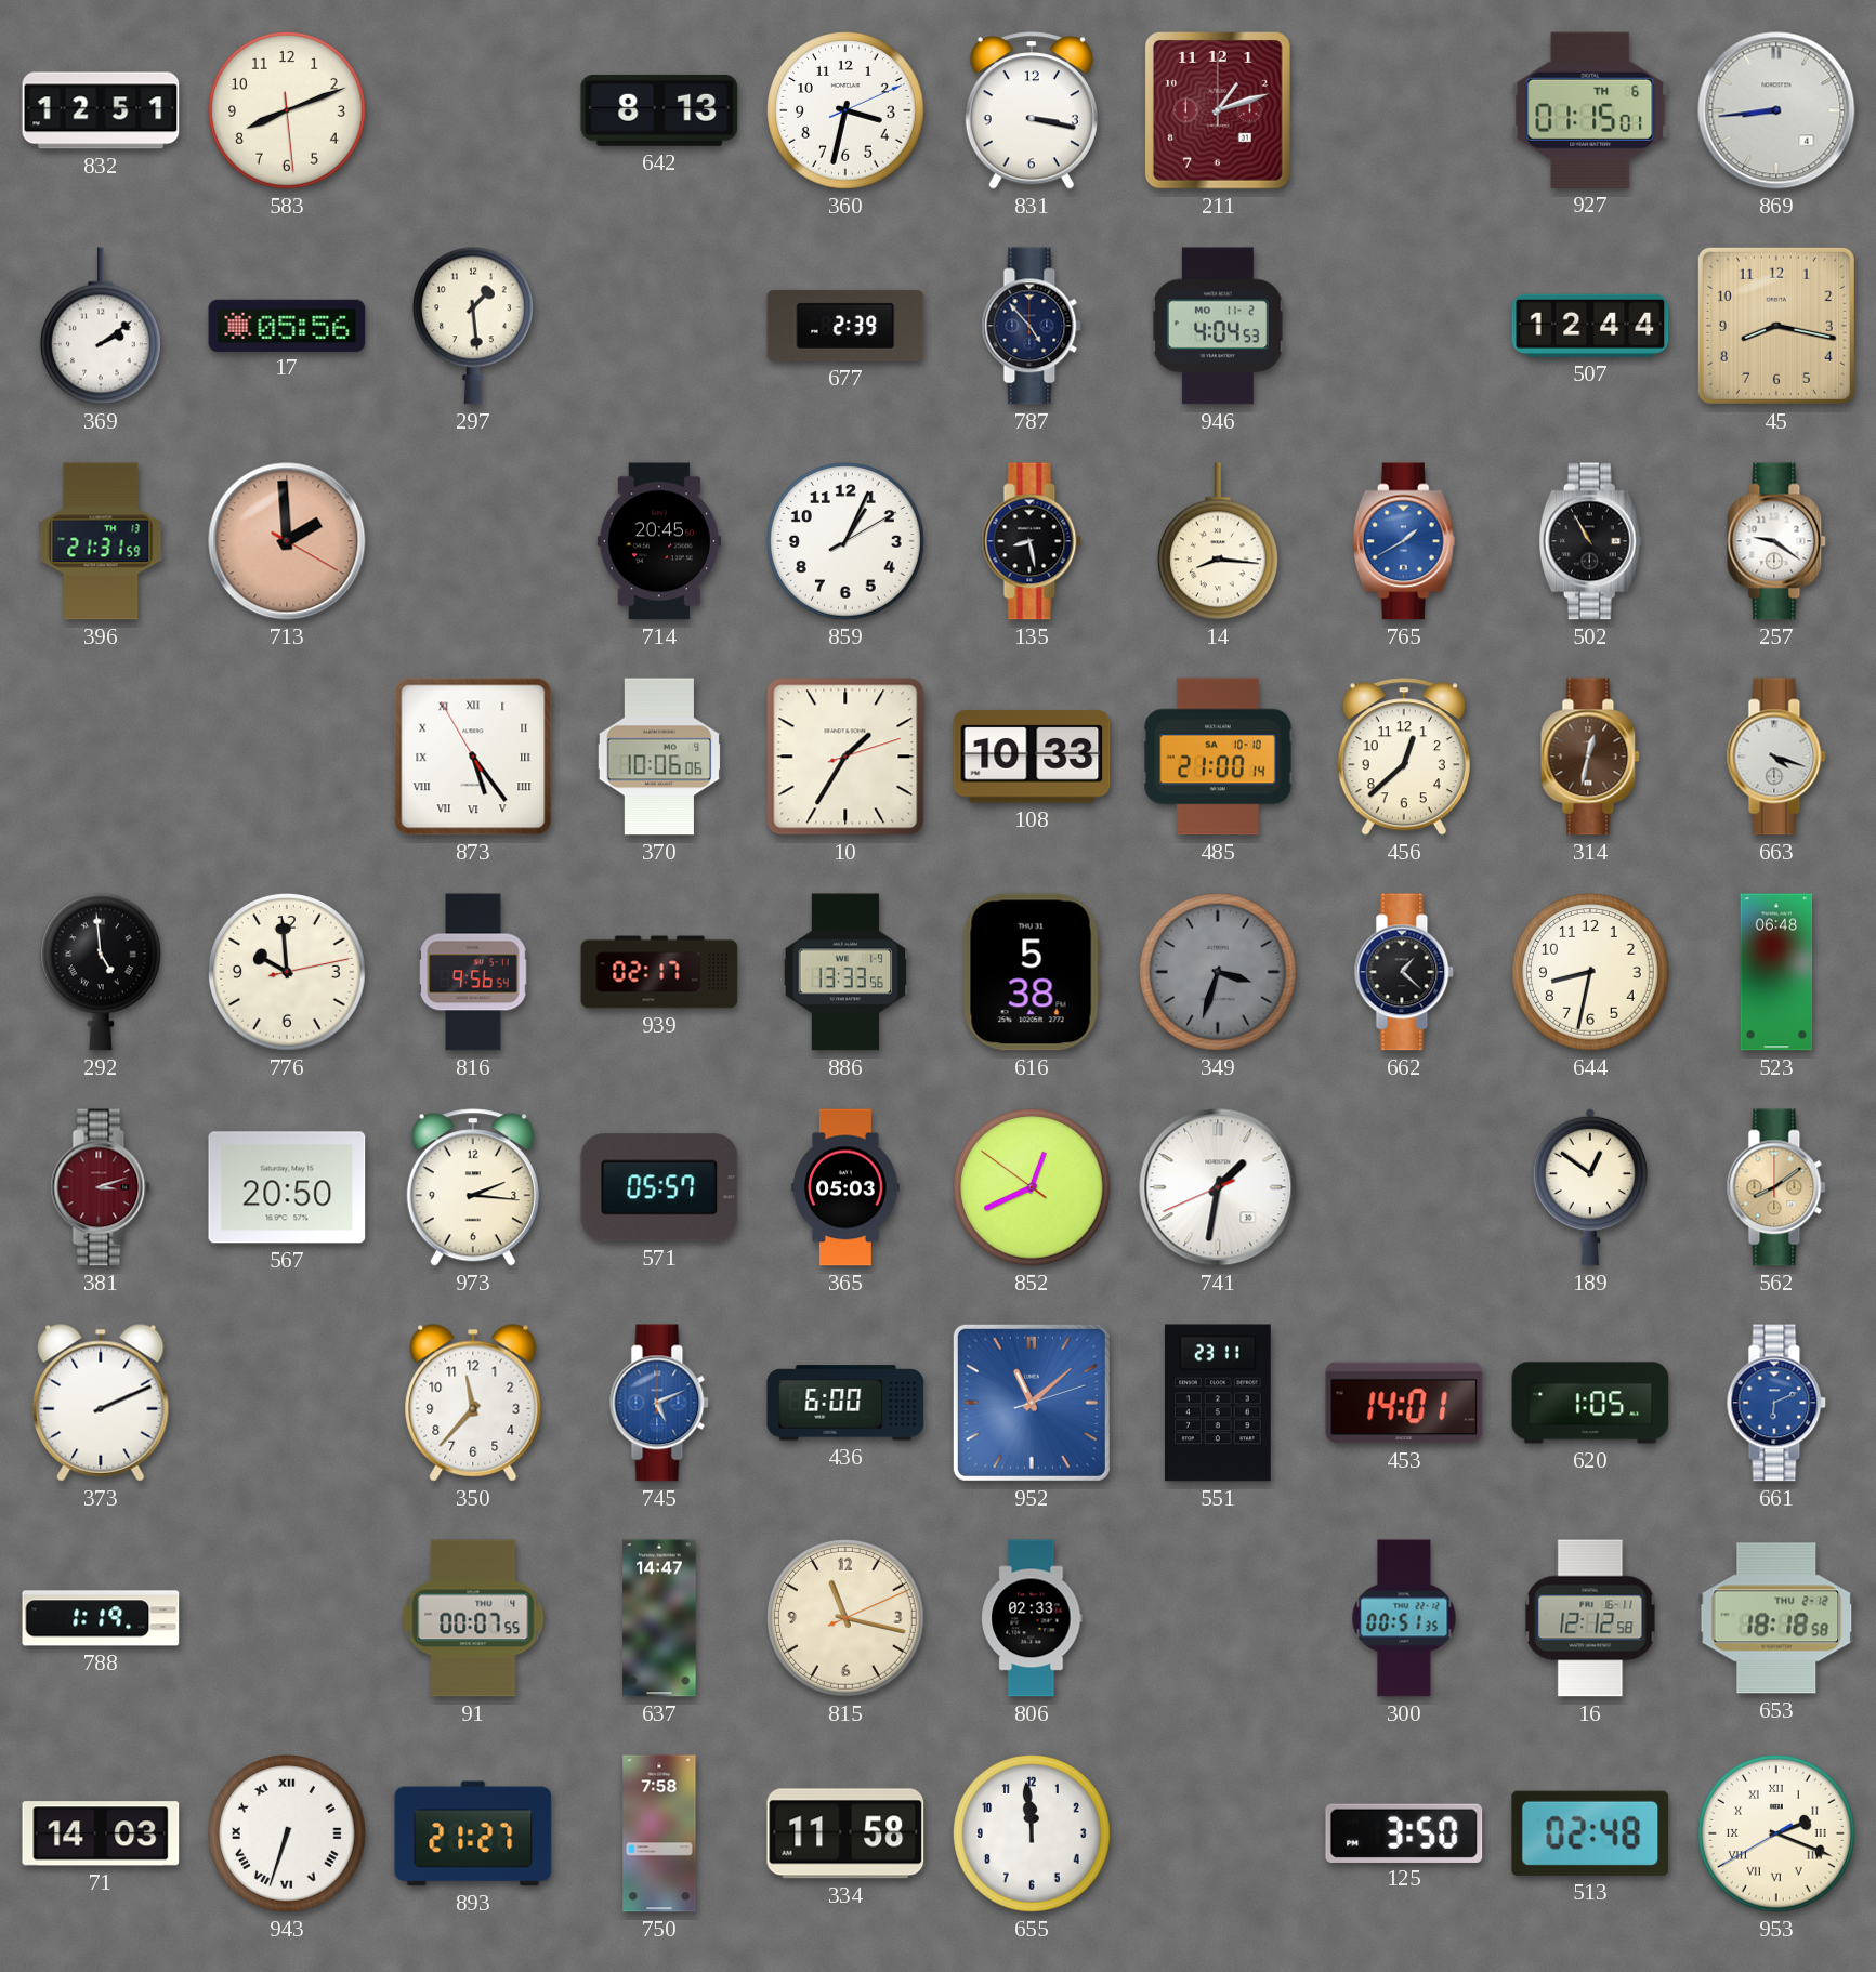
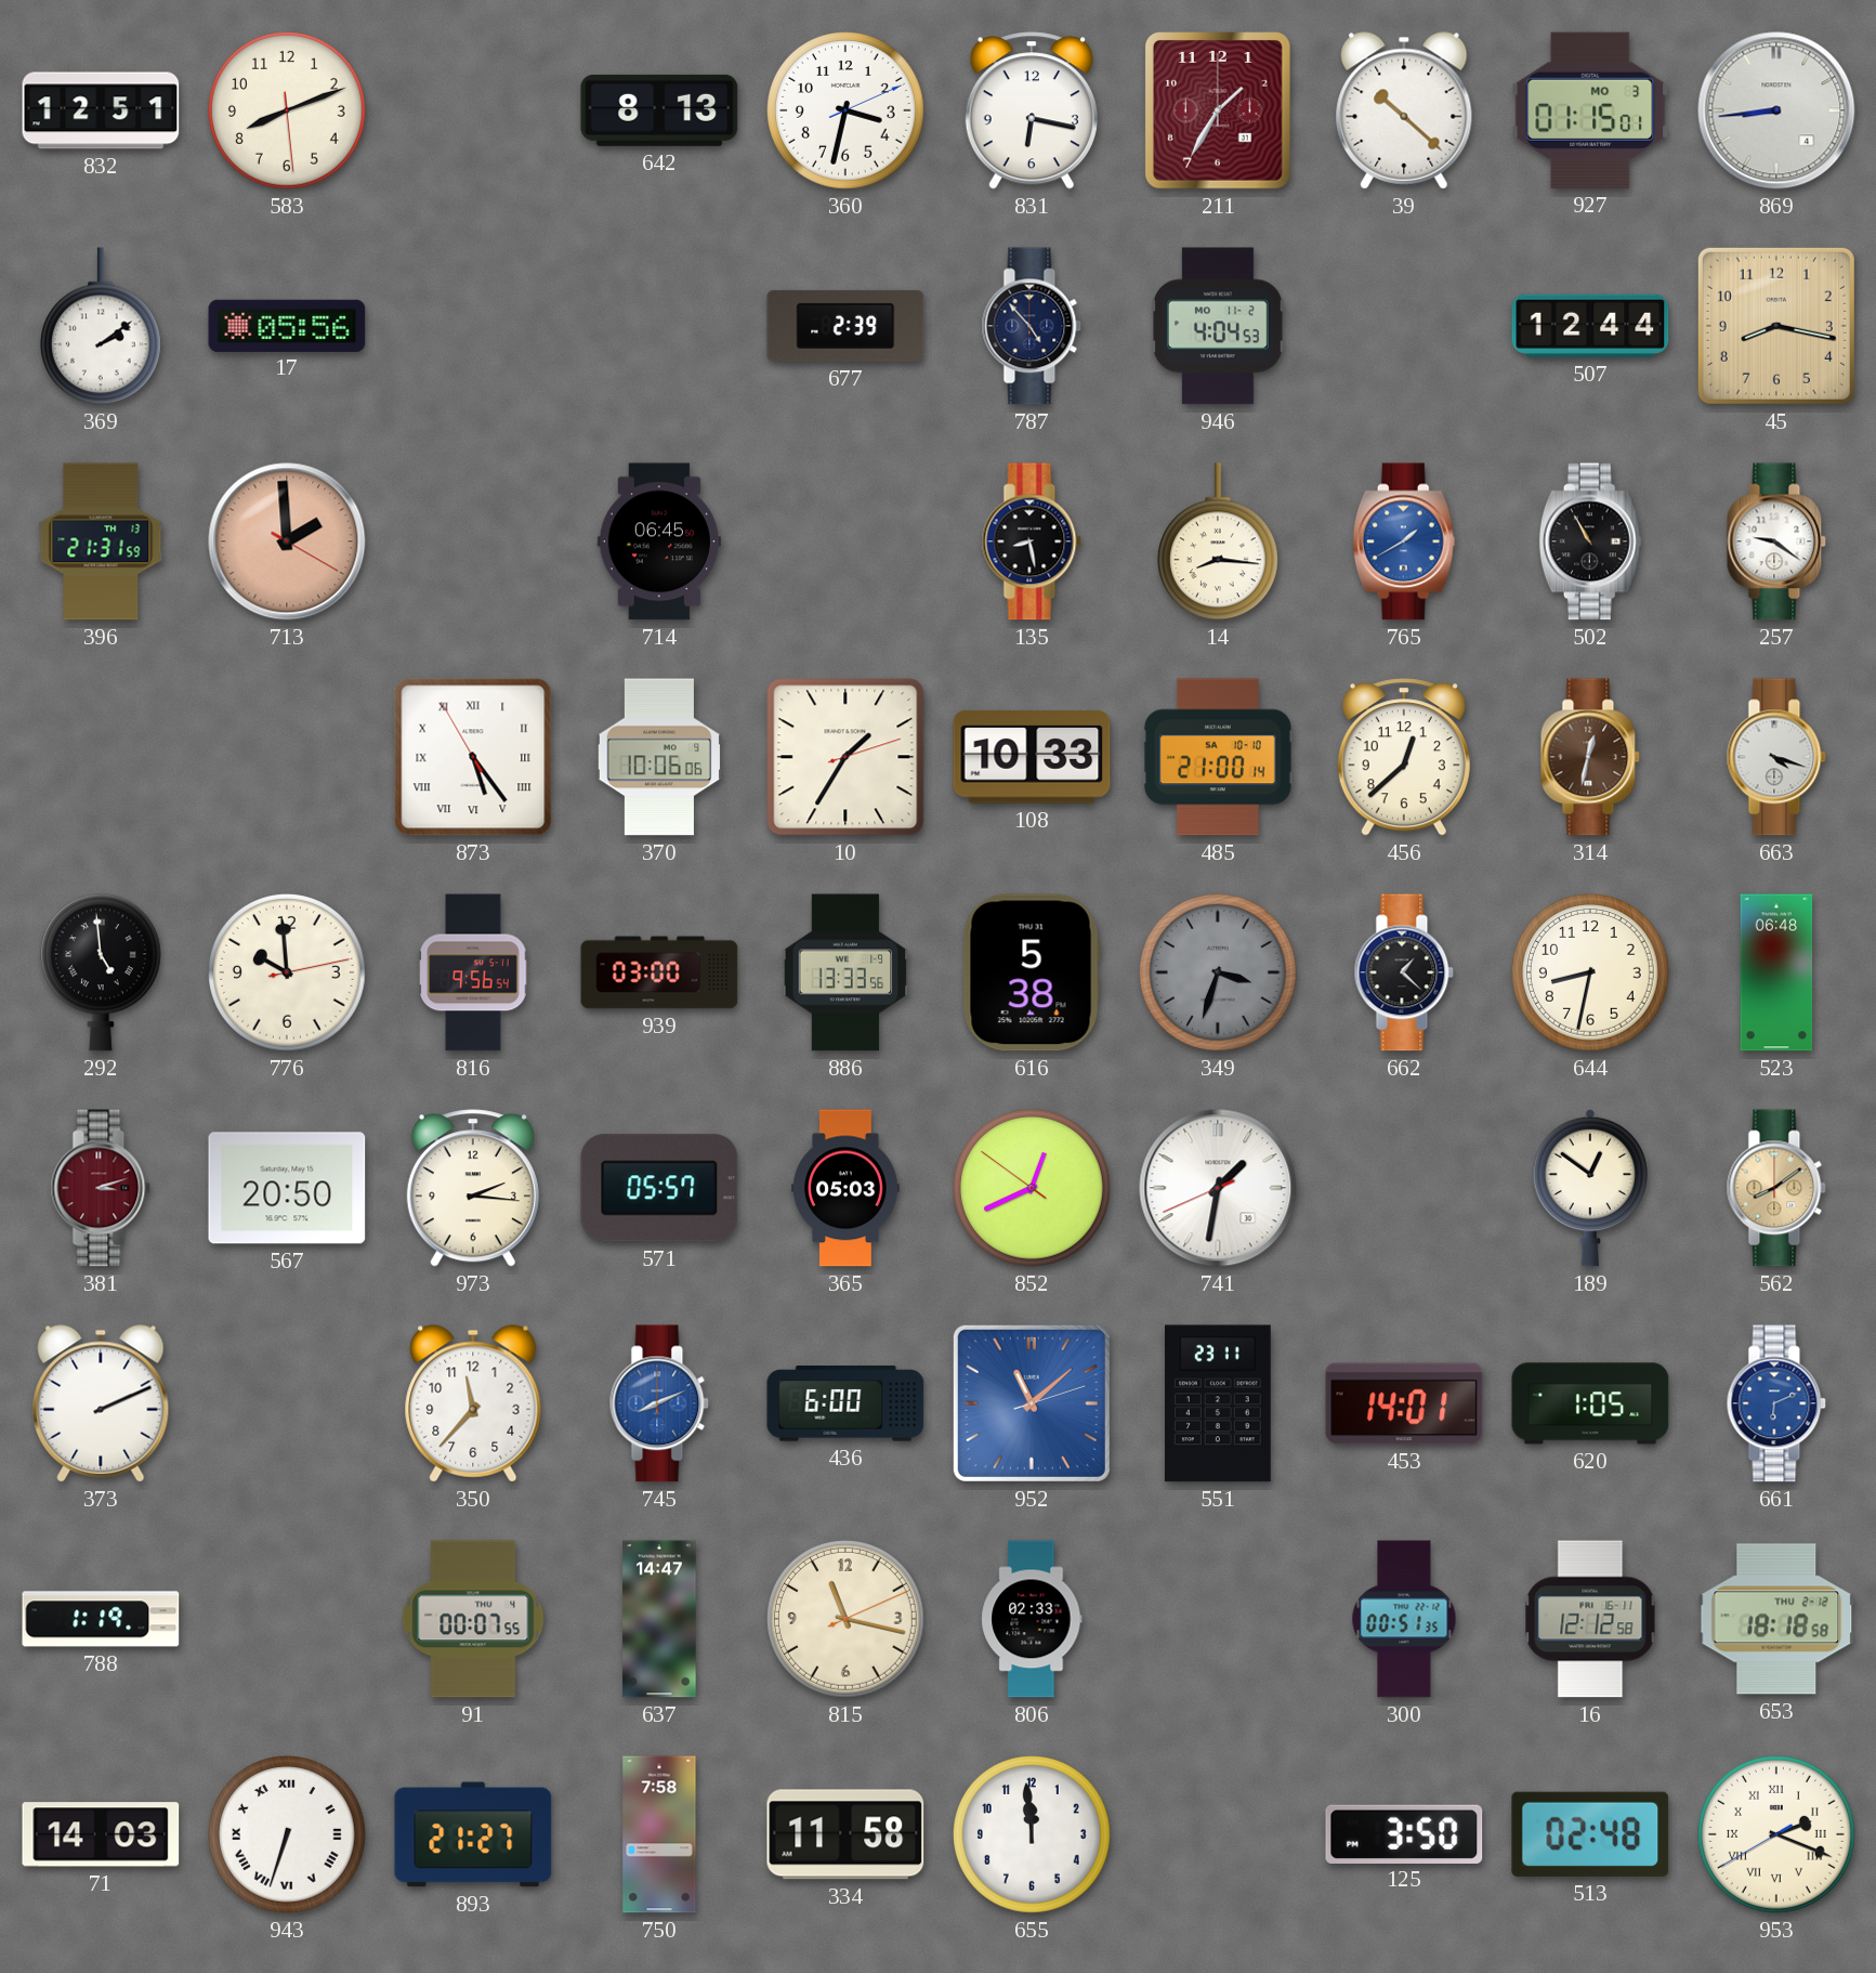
831: 3:17 -> 6:17 (1032, 110)
211: 1:12 -> 1:35 (1219, 112)
39: none -> 10:22 (1404, 110)
927 date: TH 6 -> MO 3 (1590, 110)
297: 1:29 -> none (473, 326)
714: 20:45 -> 06:45 (659, 541)
859: 1:04 -> none (847, 542)
939: 02:17 -> 03:00 (659, 972)
745: 5:11 -> 8:11 (659, 1403)
